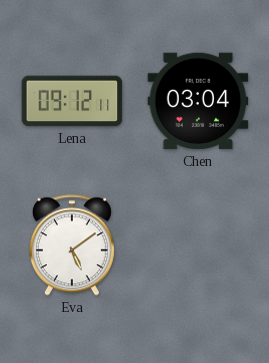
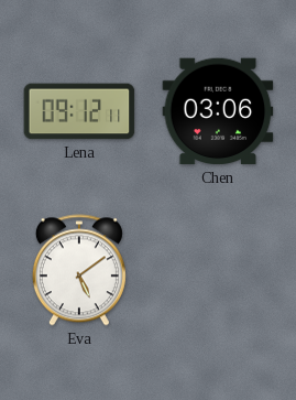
Chen: 03:04 -> 03:06 (218, 111)
